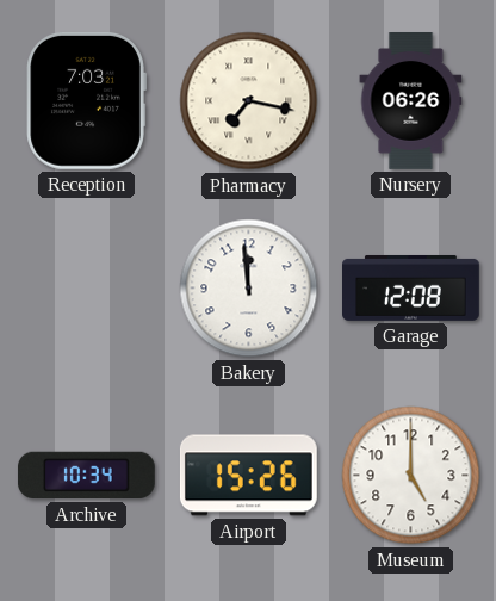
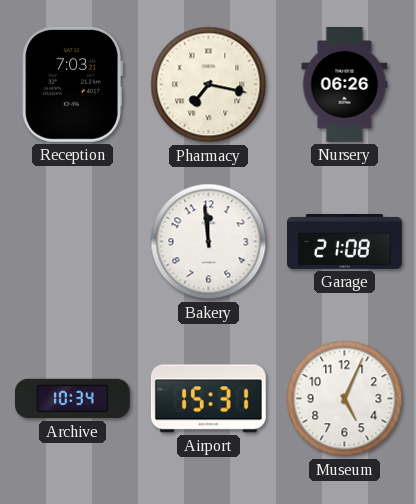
Garage: 12:08 -> 21:08 (345, 241)
Airport: 15:26 -> 15:31 (208, 399)
Museum: 5:00 -> 5:04 (345, 399)
